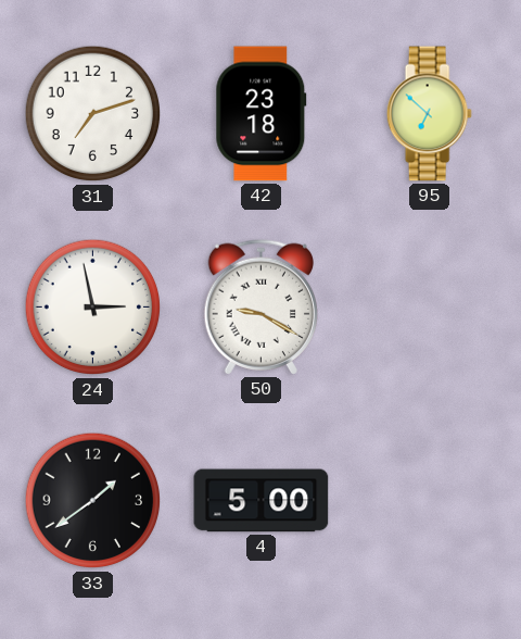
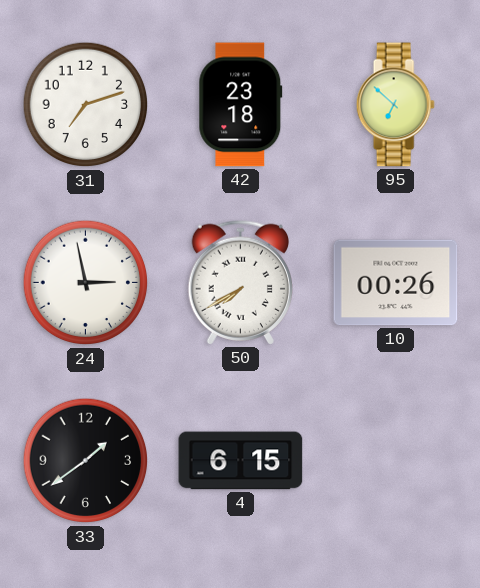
50: 9:20 -> 7:40 (240, 282)
10: none -> 00:26 (396, 283)
4: 5:00 -> 6:15 (241, 461)
